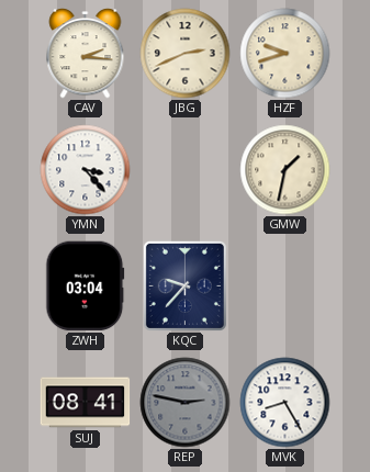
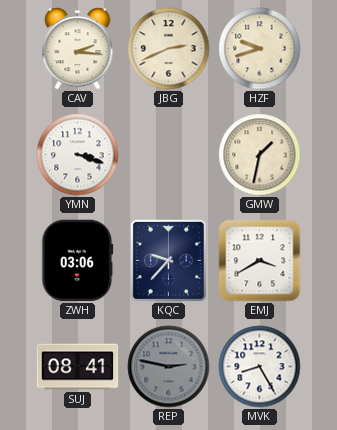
YMN: 3:23 -> 3:18 (78, 155)
ZWH: 03:04 -> 03:06 (78, 261)
EMJ: none -> 3:40 (260, 261)
